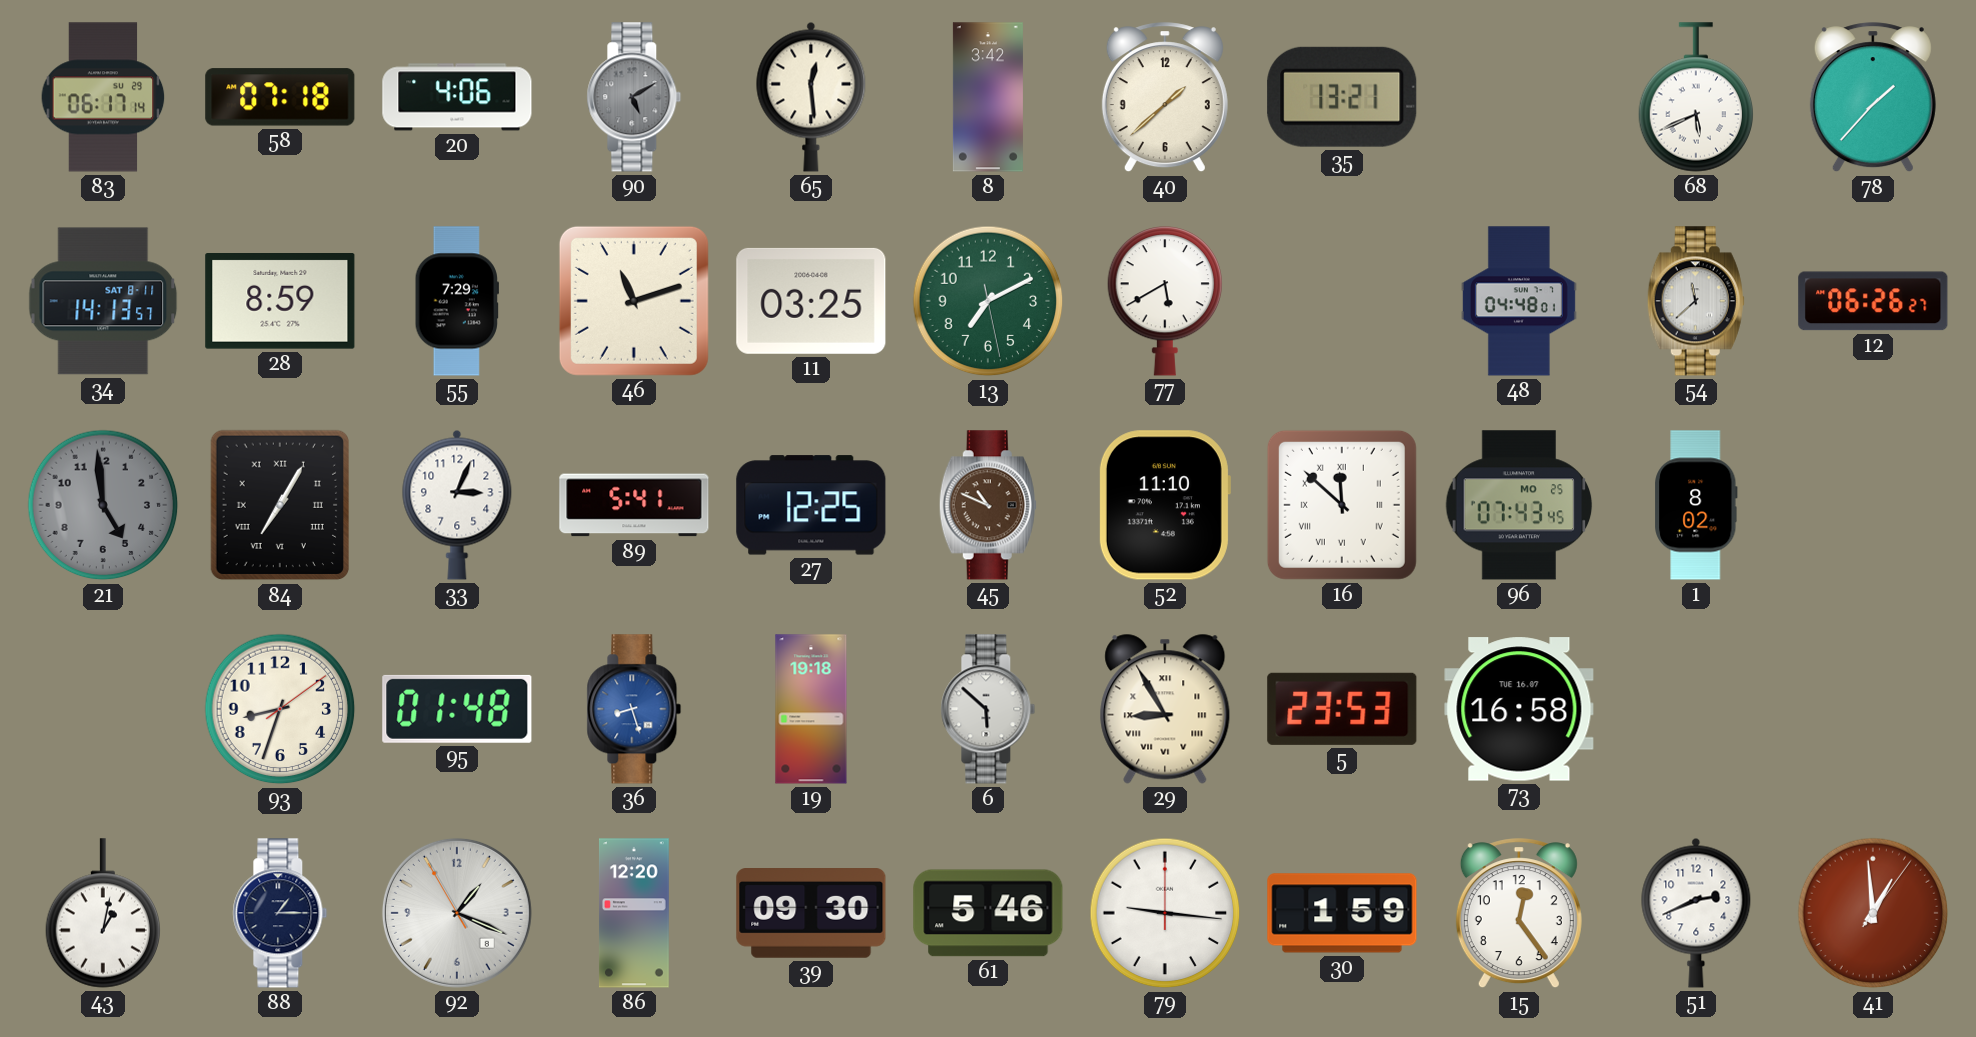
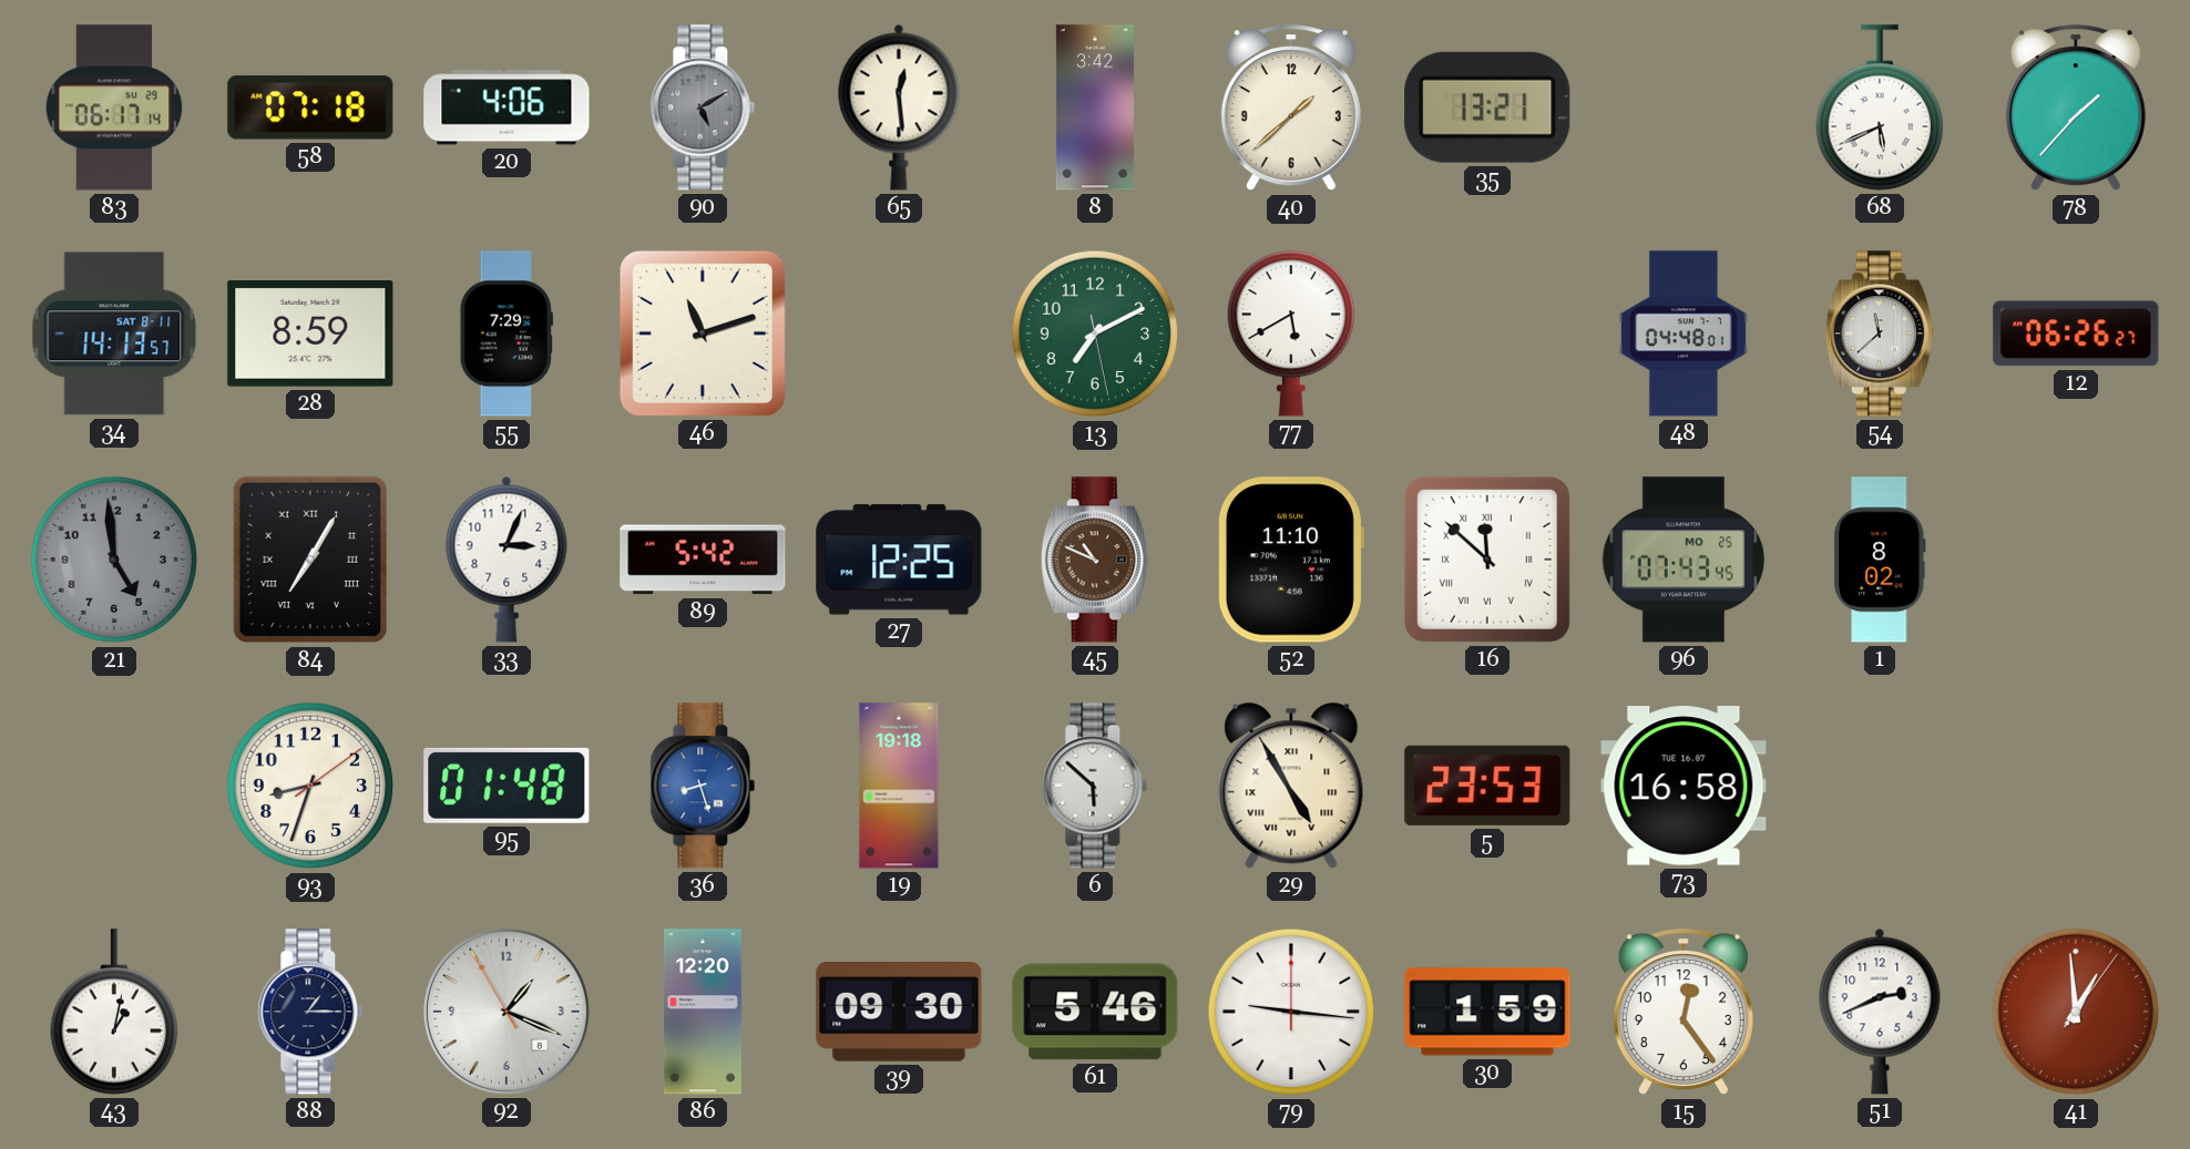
11: 03:25 -> none (811, 301)
89: 5:41 -> 5:42 (703, 560)
29: 8:55 -> 4:55 (1291, 786)
